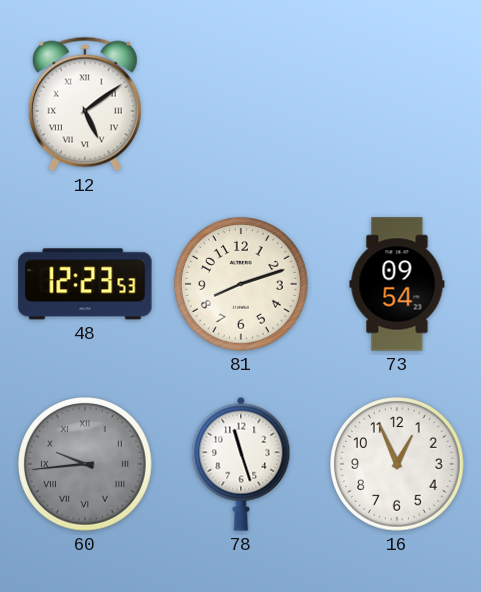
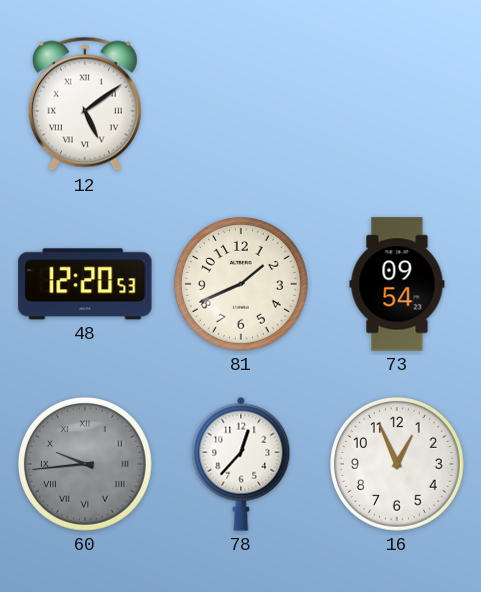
48: 12:23 -> 12:20 (85, 284)
81: 8:12 -> 1:41 (242, 285)
78: 11:27 -> 12:37 (241, 464)
